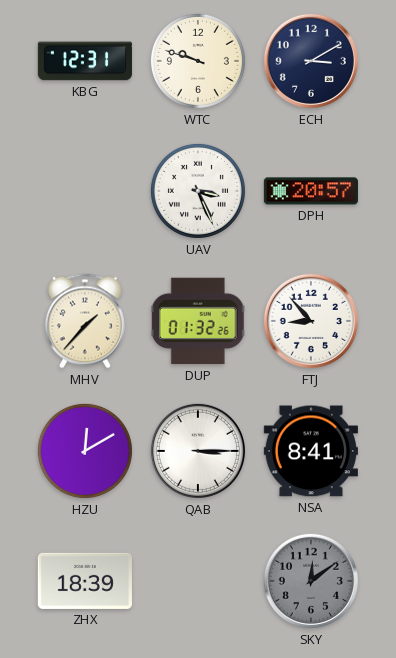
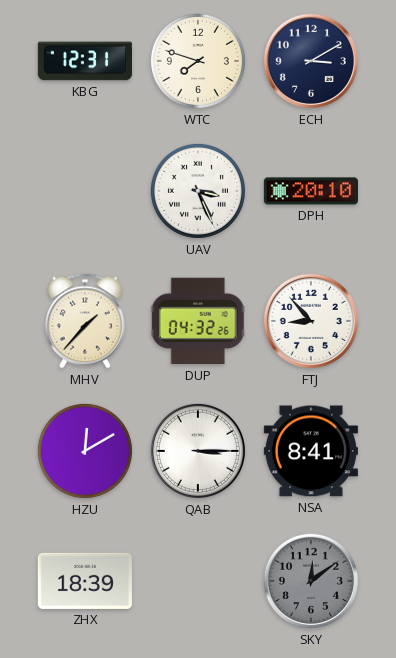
WTC: 9:48 -> 7:48 (198, 61)
DPH: 20:57 -> 20:10 (311, 191)
DUP: 01:32 -> 04:32 (198, 321)
